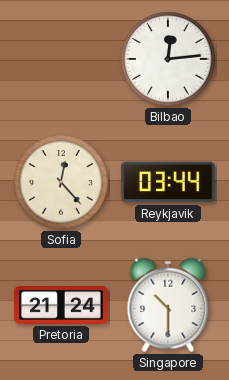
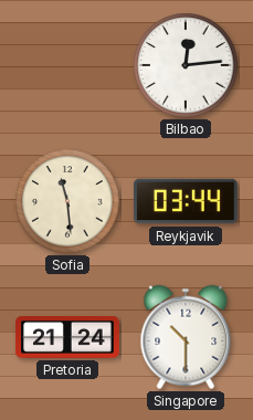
Sofia: 12:23 -> 11:29 (67, 201)
